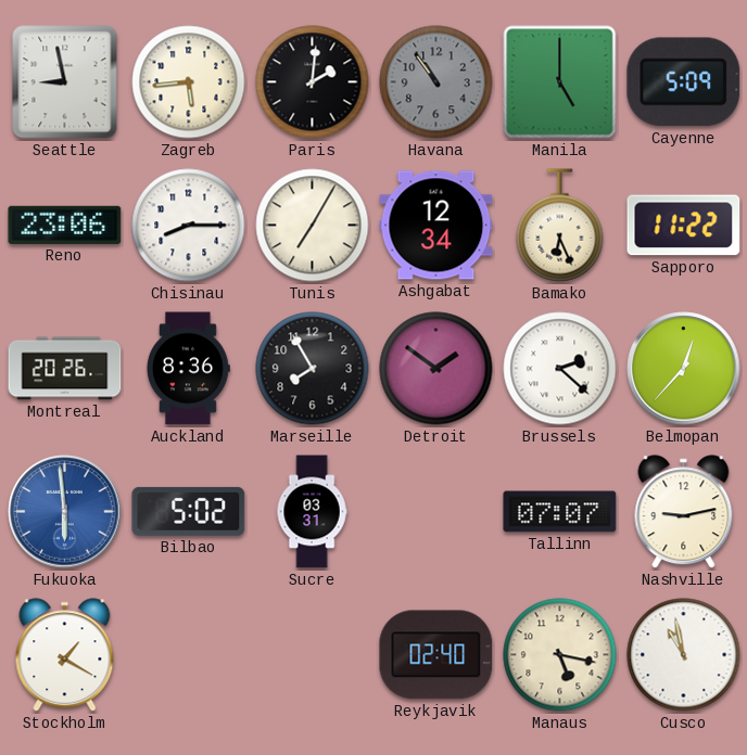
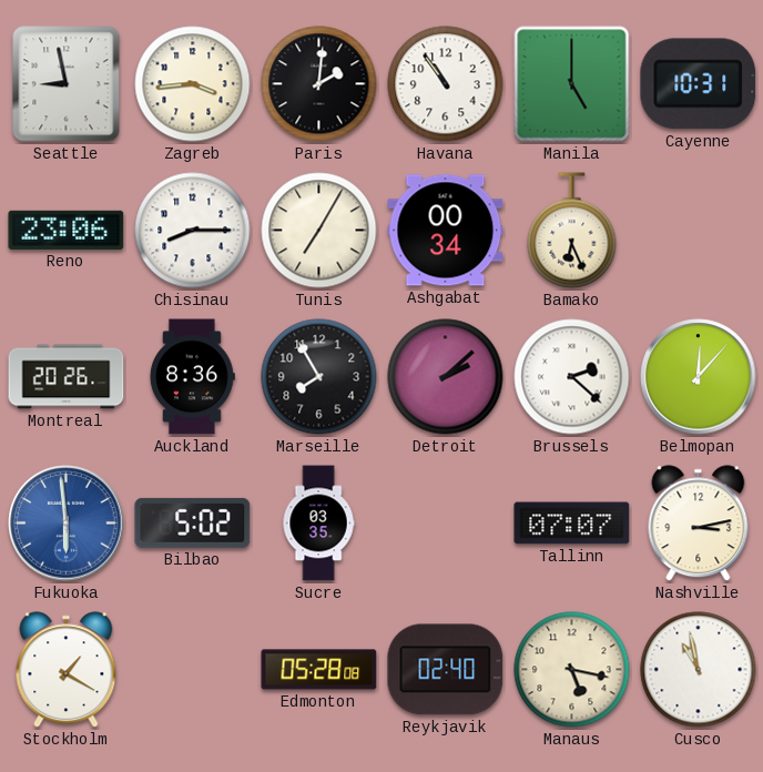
Zagreb: 5:44 -> 3:44 (193, 84)
Havana dial: grey -> white (446, 84)
Cayenne: 5:09 -> 10:31 (699, 84)
Ashgabat: 12:34 -> 00:34 (446, 231)
Sapporo: 11:22 -> none (684, 226)
Detroit: 1:51 -> 2:08 (446, 377)
Belmopan: 12:37 -> 12:07 (699, 377)
Sucre: 03:31 -> 03:35 (318, 524)
Nashville: 9:13 -> 3:13 (699, 524)
Edmonton: none -> 05:28 (319, 670)
